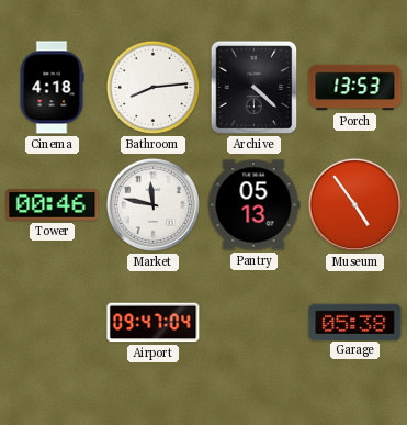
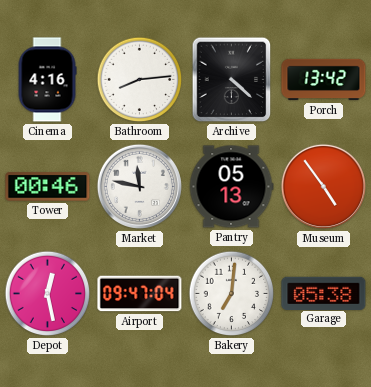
Cinema: 4:18 -> 4:16 (47, 80)
Porch: 13:53 -> 13:42 (324, 80)
Depot: none -> 12:28 (48, 294)
Bakery: none -> 7:01 (232, 294)
